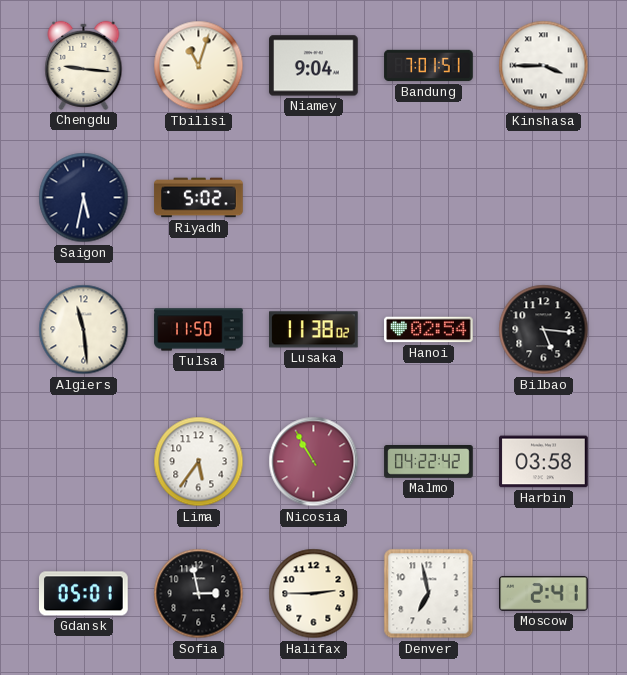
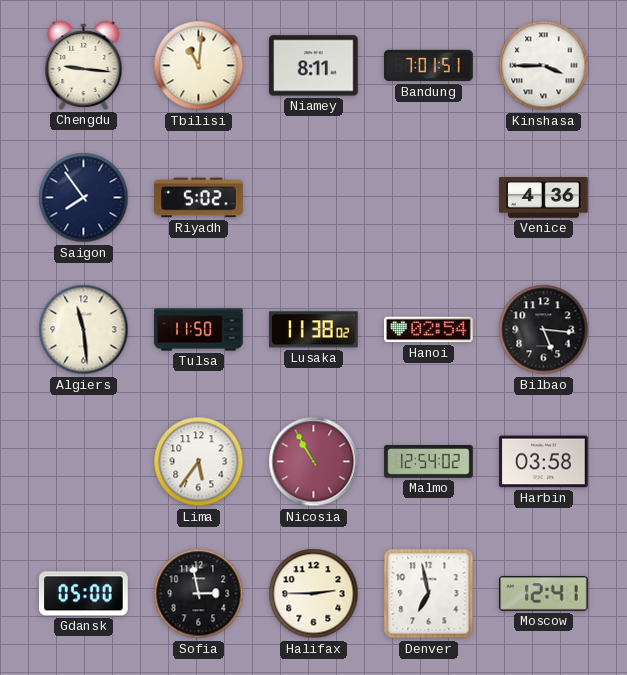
Tbilisi: 11:03 -> 11:01 (199, 66)
Niamey: 9:04 -> 8:11 (314, 66)
Saigon: 5:32 -> 7:54 (84, 198)
Venice: none -> 4:36 (544, 198)
Malmo: 04:22 -> 12:54 (429, 462)
Gdansk: 05:01 -> 05:00 (84, 594)
Moscow: 2:41 -> 12:41 (544, 593)
